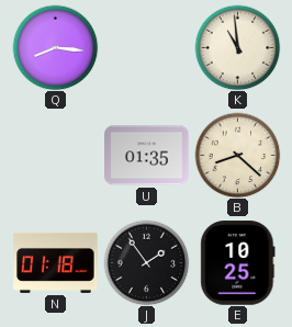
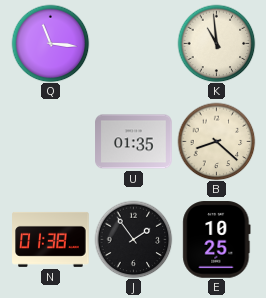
Q: 8:16 -> 11:16 (50, 43)
N: 01:18 -> 01:38 (51, 239)
